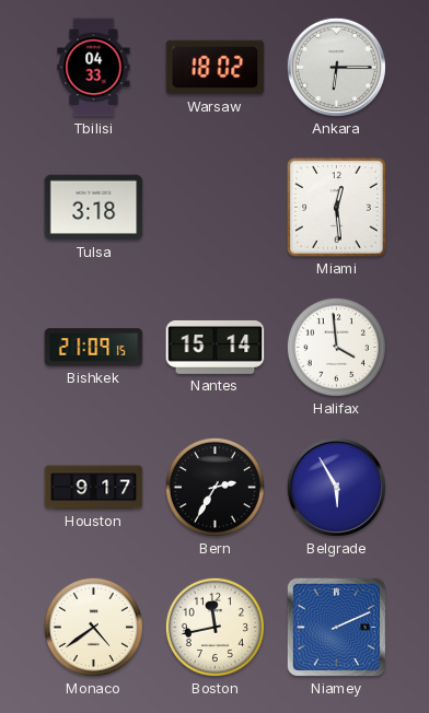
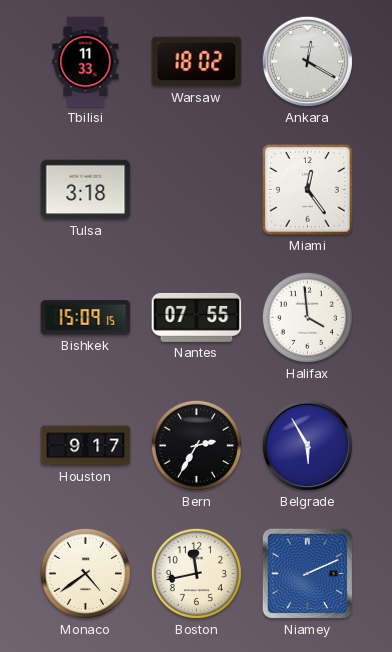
Tbilisi: 04:33 -> 11:33 (86, 62)
Ankara: 6:15 -> 12:20 (307, 61)
Miami: 12:29 -> 12:24 (308, 190)
Bishkek: 21:09 -> 15:09 (86, 318)
Nantes: 15:14 -> 07:55 (197, 318)
